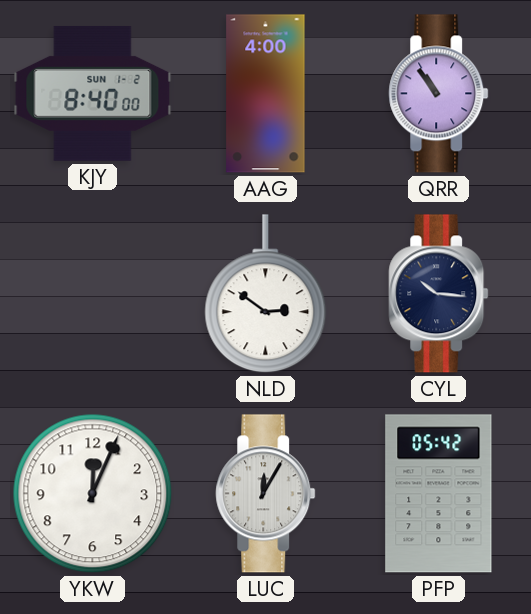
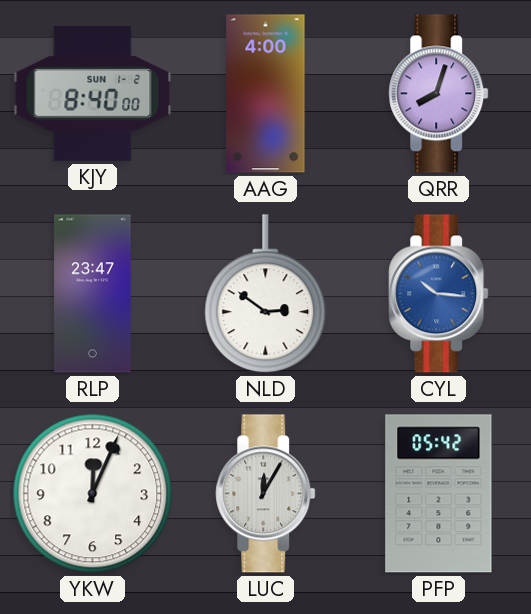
QRR: 10:54 -> 8:03 (439, 94)
RLP: none -> 23:47 (93, 294)
CYL dial: navy -> blue (439, 294)
